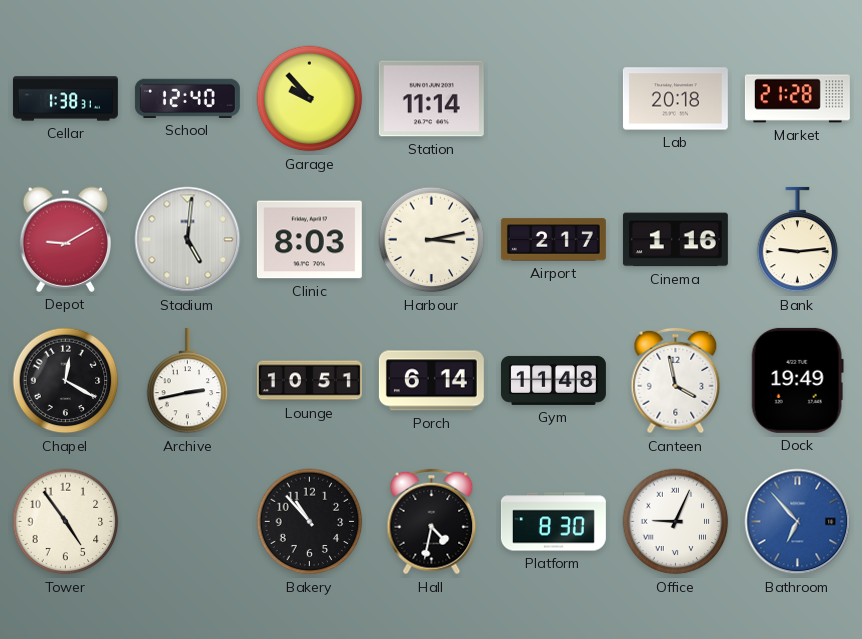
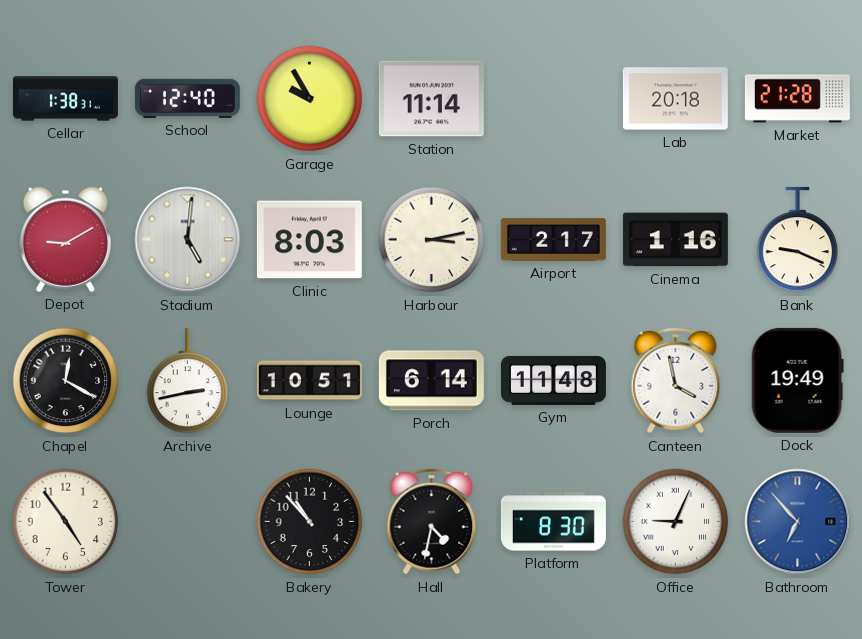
Garage: 9:53 -> 9:55 (310, 99)
Bank: 9:14 -> 9:19 (798, 240)
